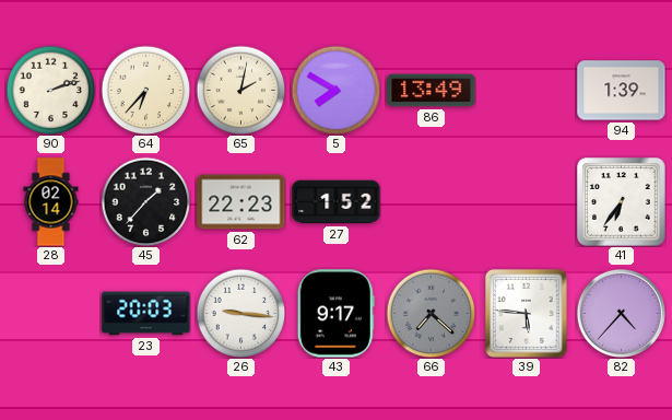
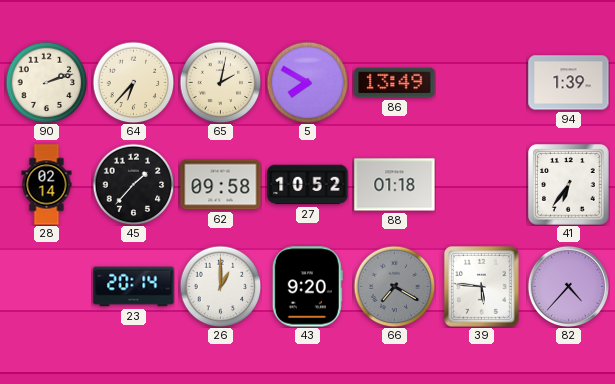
62: 22:23 -> 09:58 (221, 185)
27: 1:52 -> 10:52 (308, 185)
88: none -> 01:18 (395, 185)
23: 20:03 -> 20:14 (134, 287)
26: 9:16 -> 1:00 (220, 286)
43: 9:17 -> 9:20 (307, 287)
66: 7:22 -> 7:20 (394, 286)
